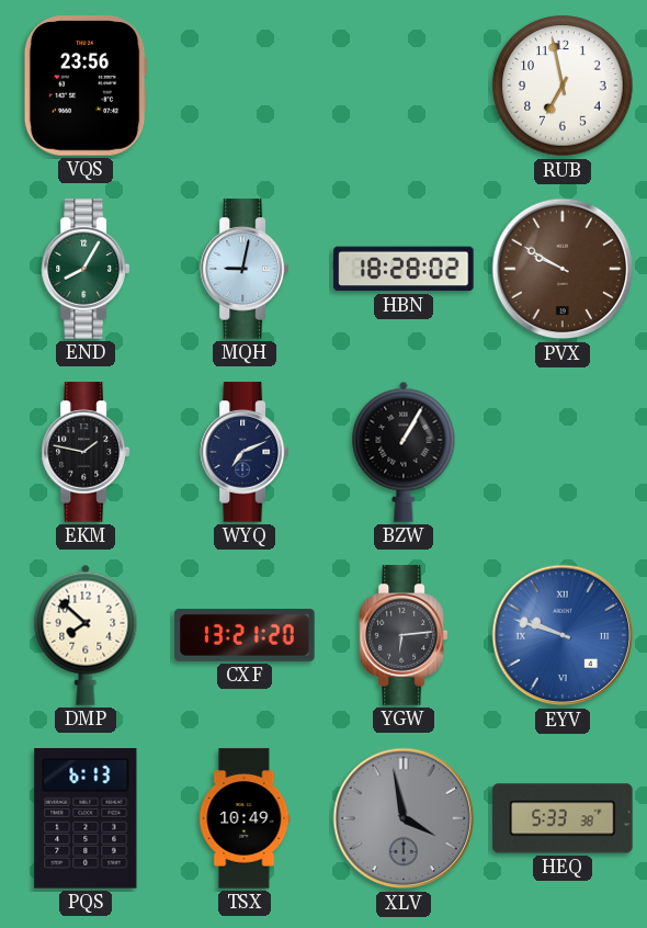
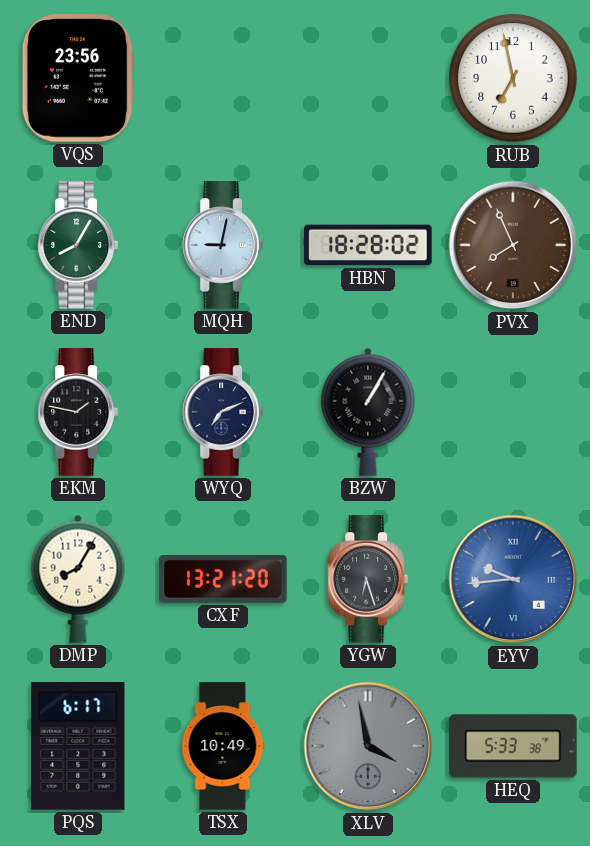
PVX: 9:50 -> 7:56 (513, 245)
DMP: 7:52 -> 8:05 (78, 579)
YGW: 6:14 -> 6:27 (367, 579)
EYV: 9:48 -> 9:44 (513, 579)
PQS: 6:13 -> 6:17 (78, 747)
